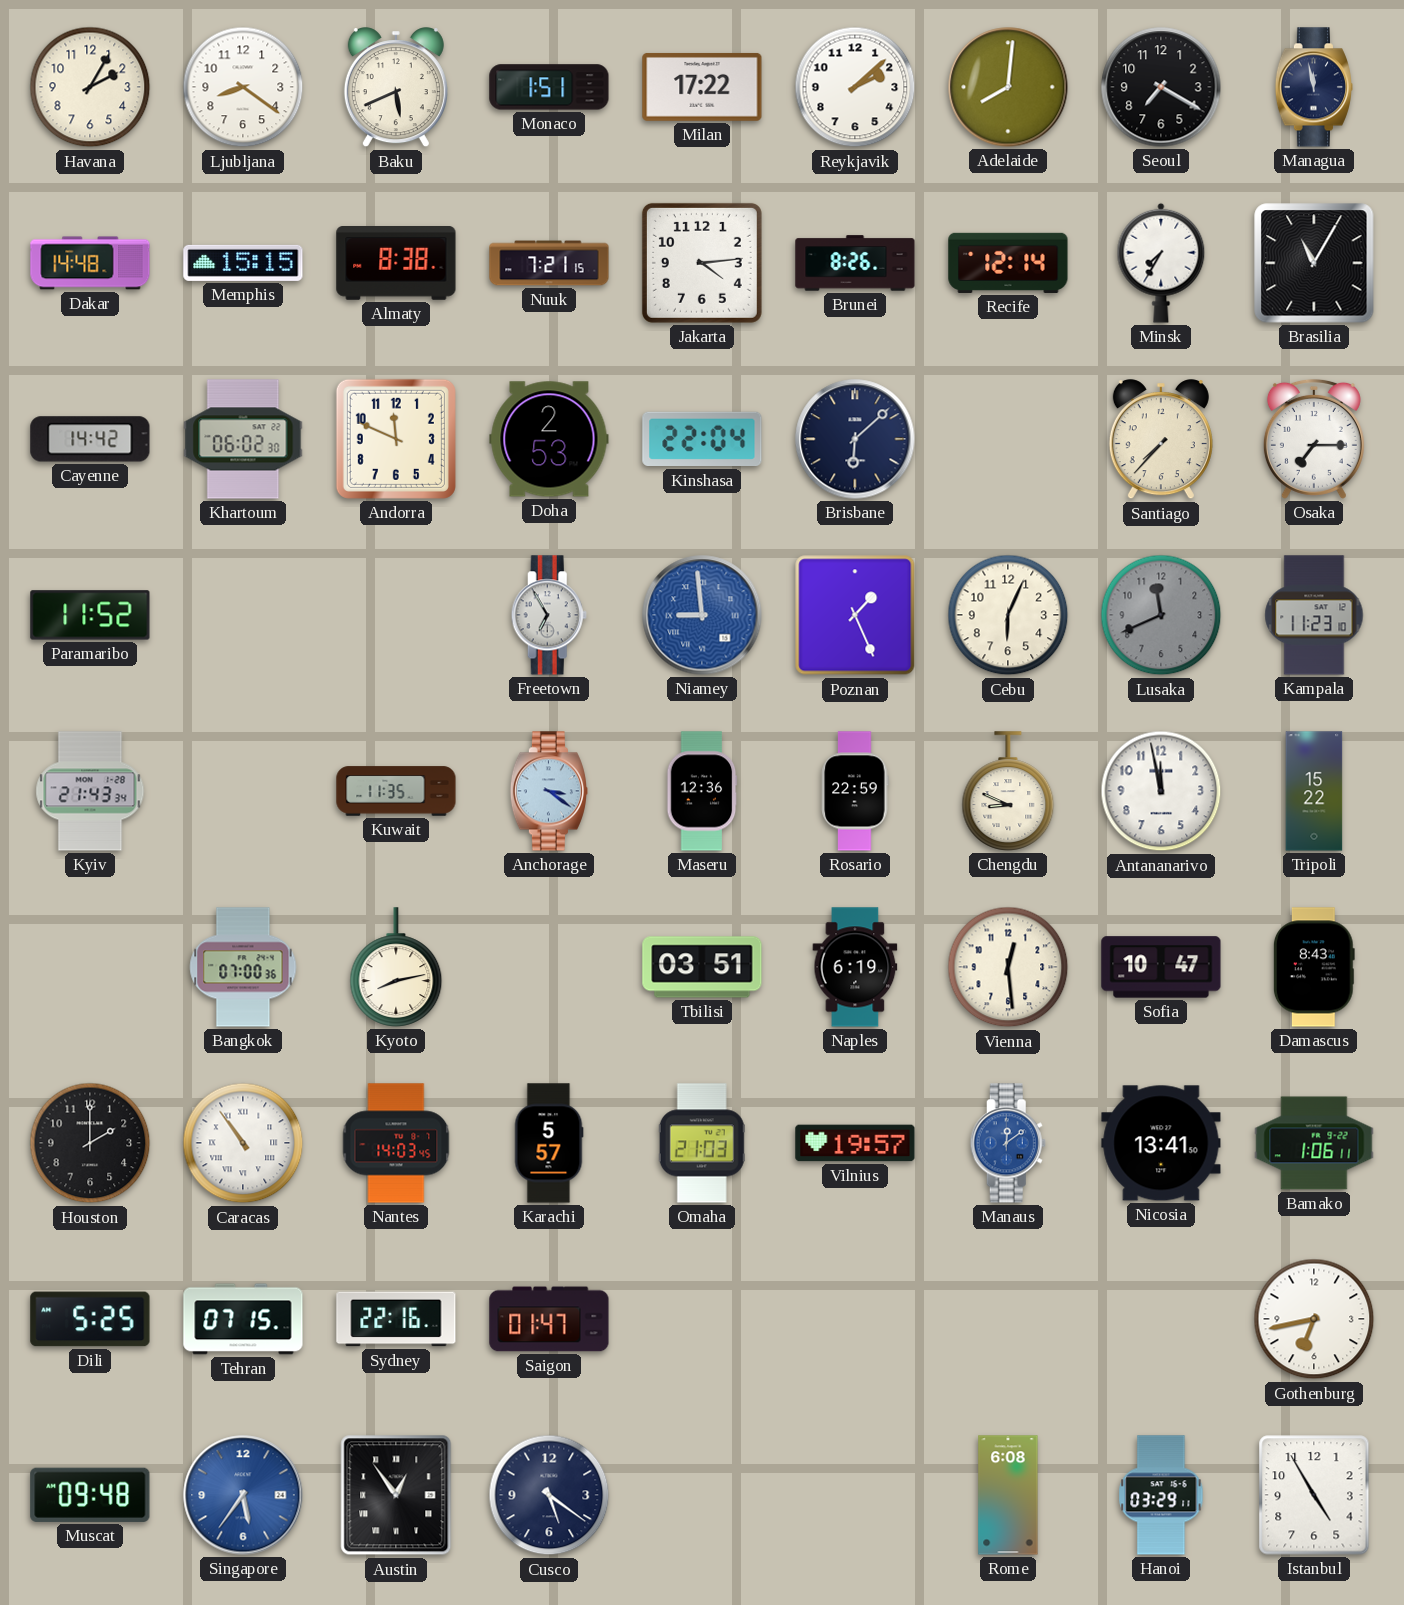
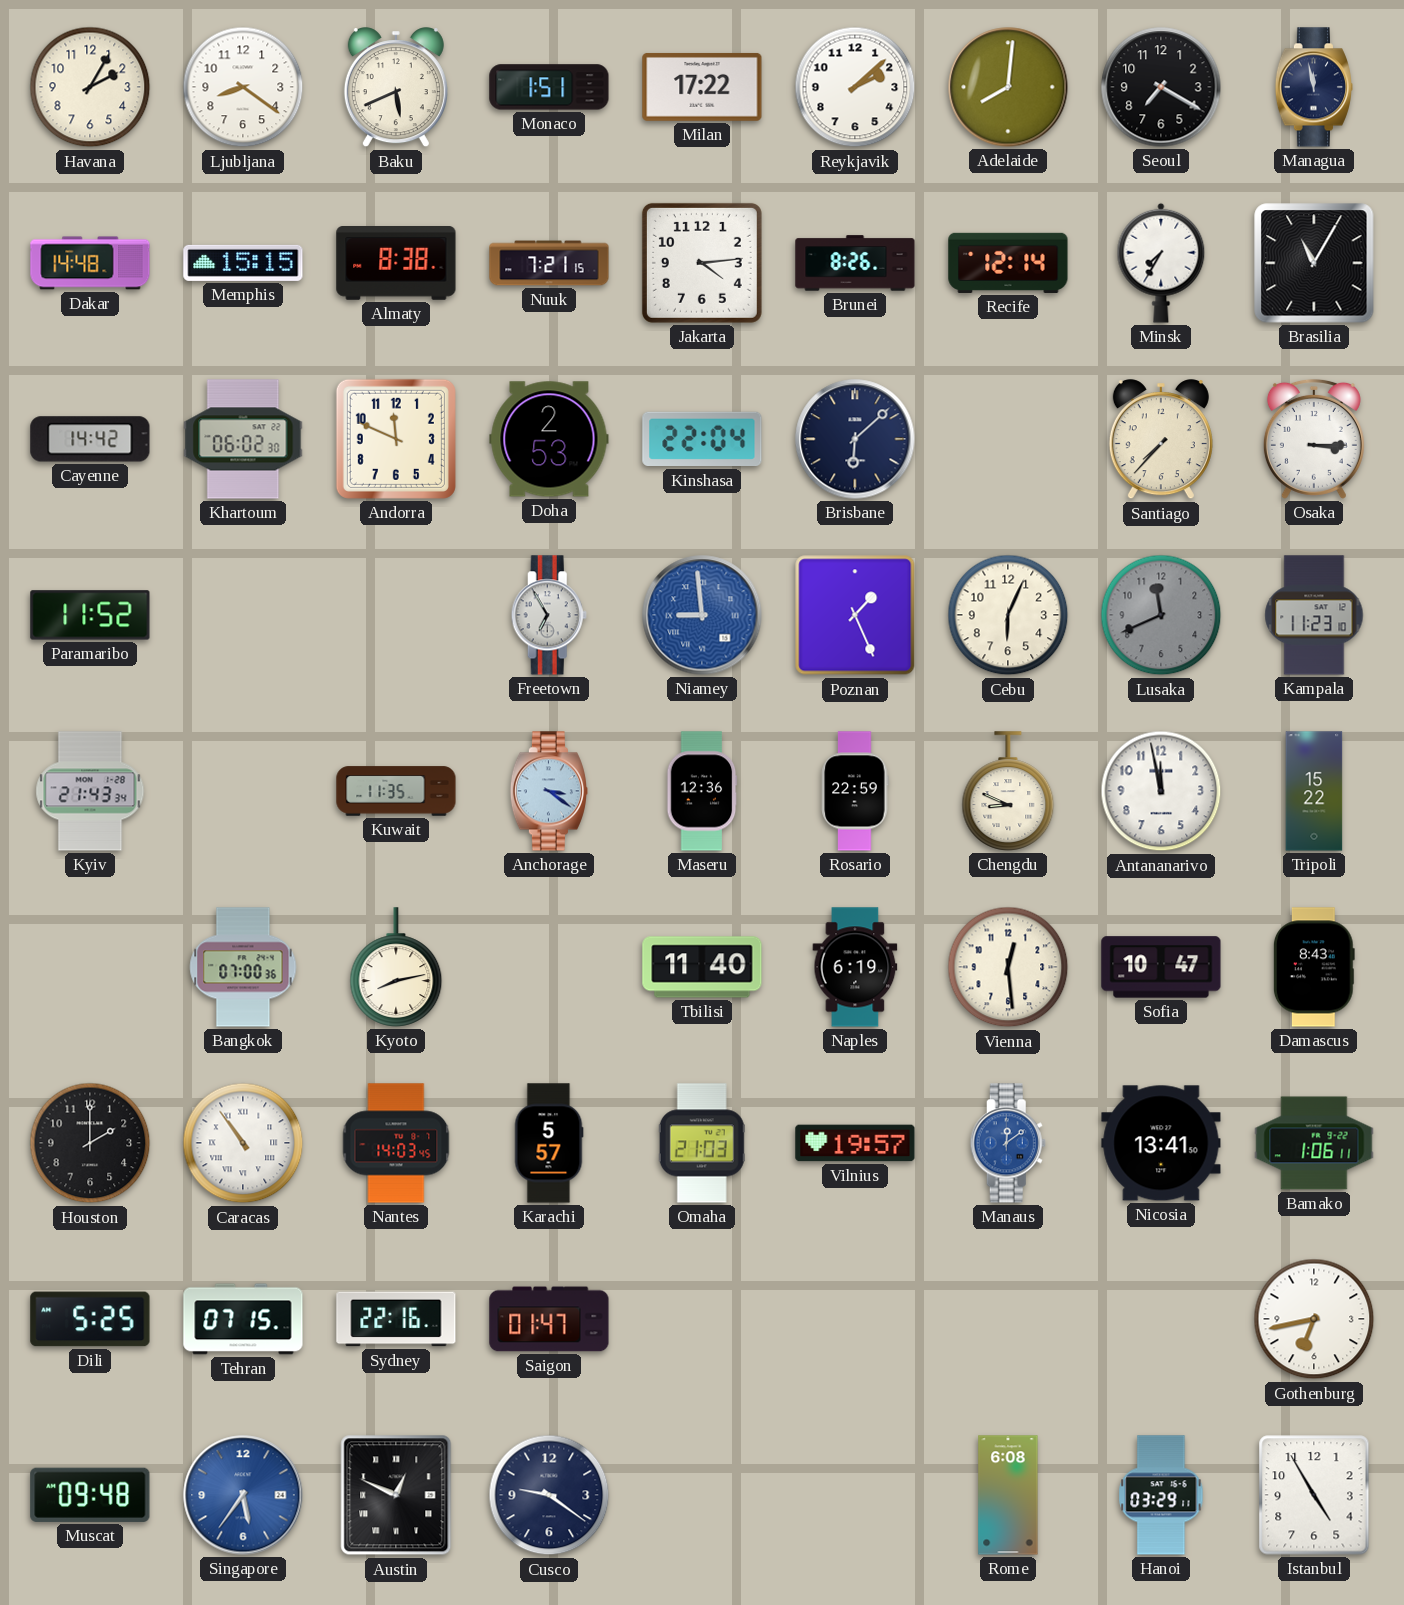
Osaka: 7:15 -> 3:15 (1314, 439)
Tbilisi: 03:51 -> 11:40 (702, 967)
Austin: 12:54 -> 12:49 (396, 1495)
Cusco: 5:21 -> 9:21 (549, 1495)
